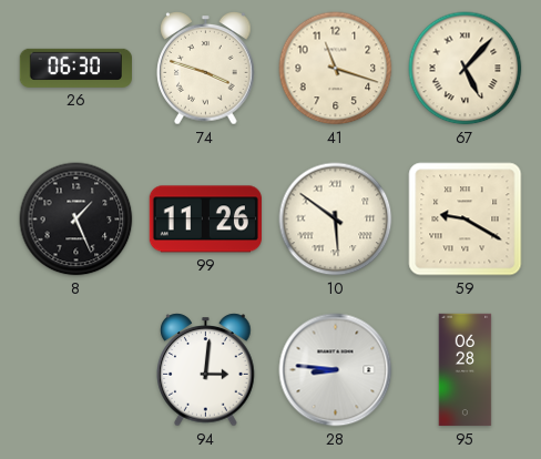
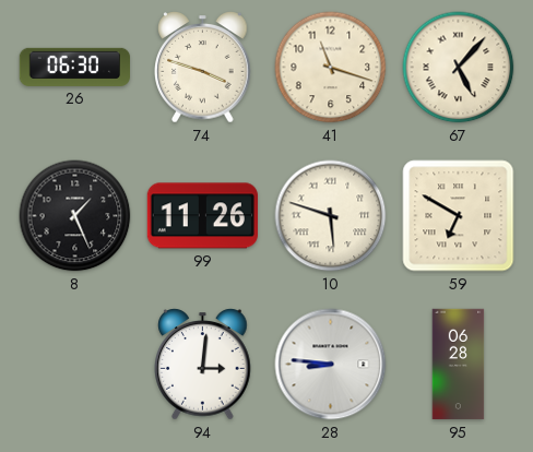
10: 5:51 -> 5:48 (331, 216)
59: 9:20 -> 6:50 (459, 216)
